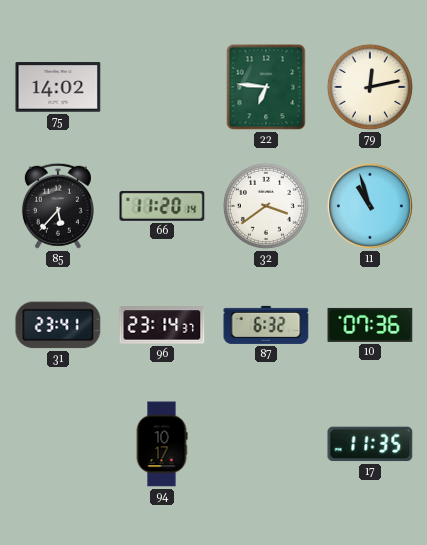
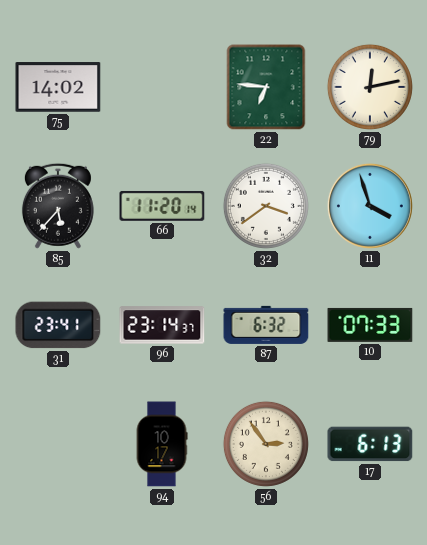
11: 10:57 -> 3:57 (370, 206)
10: 07:36 -> 07:33 (370, 325)
56: none -> 2:54 (266, 444)
17: 11:35 -> 6:13 (370, 444)
